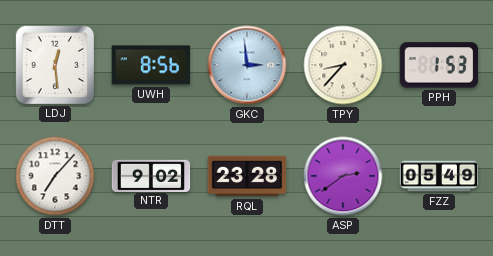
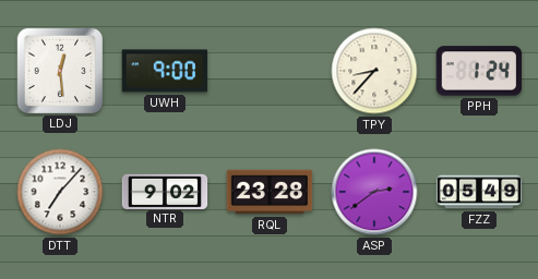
UWH: 8:56 -> 9:00 (165, 71)
GKC: 2:59 -> none (247, 65)
PPH: 1:53 -> 1:24 (479, 71)
